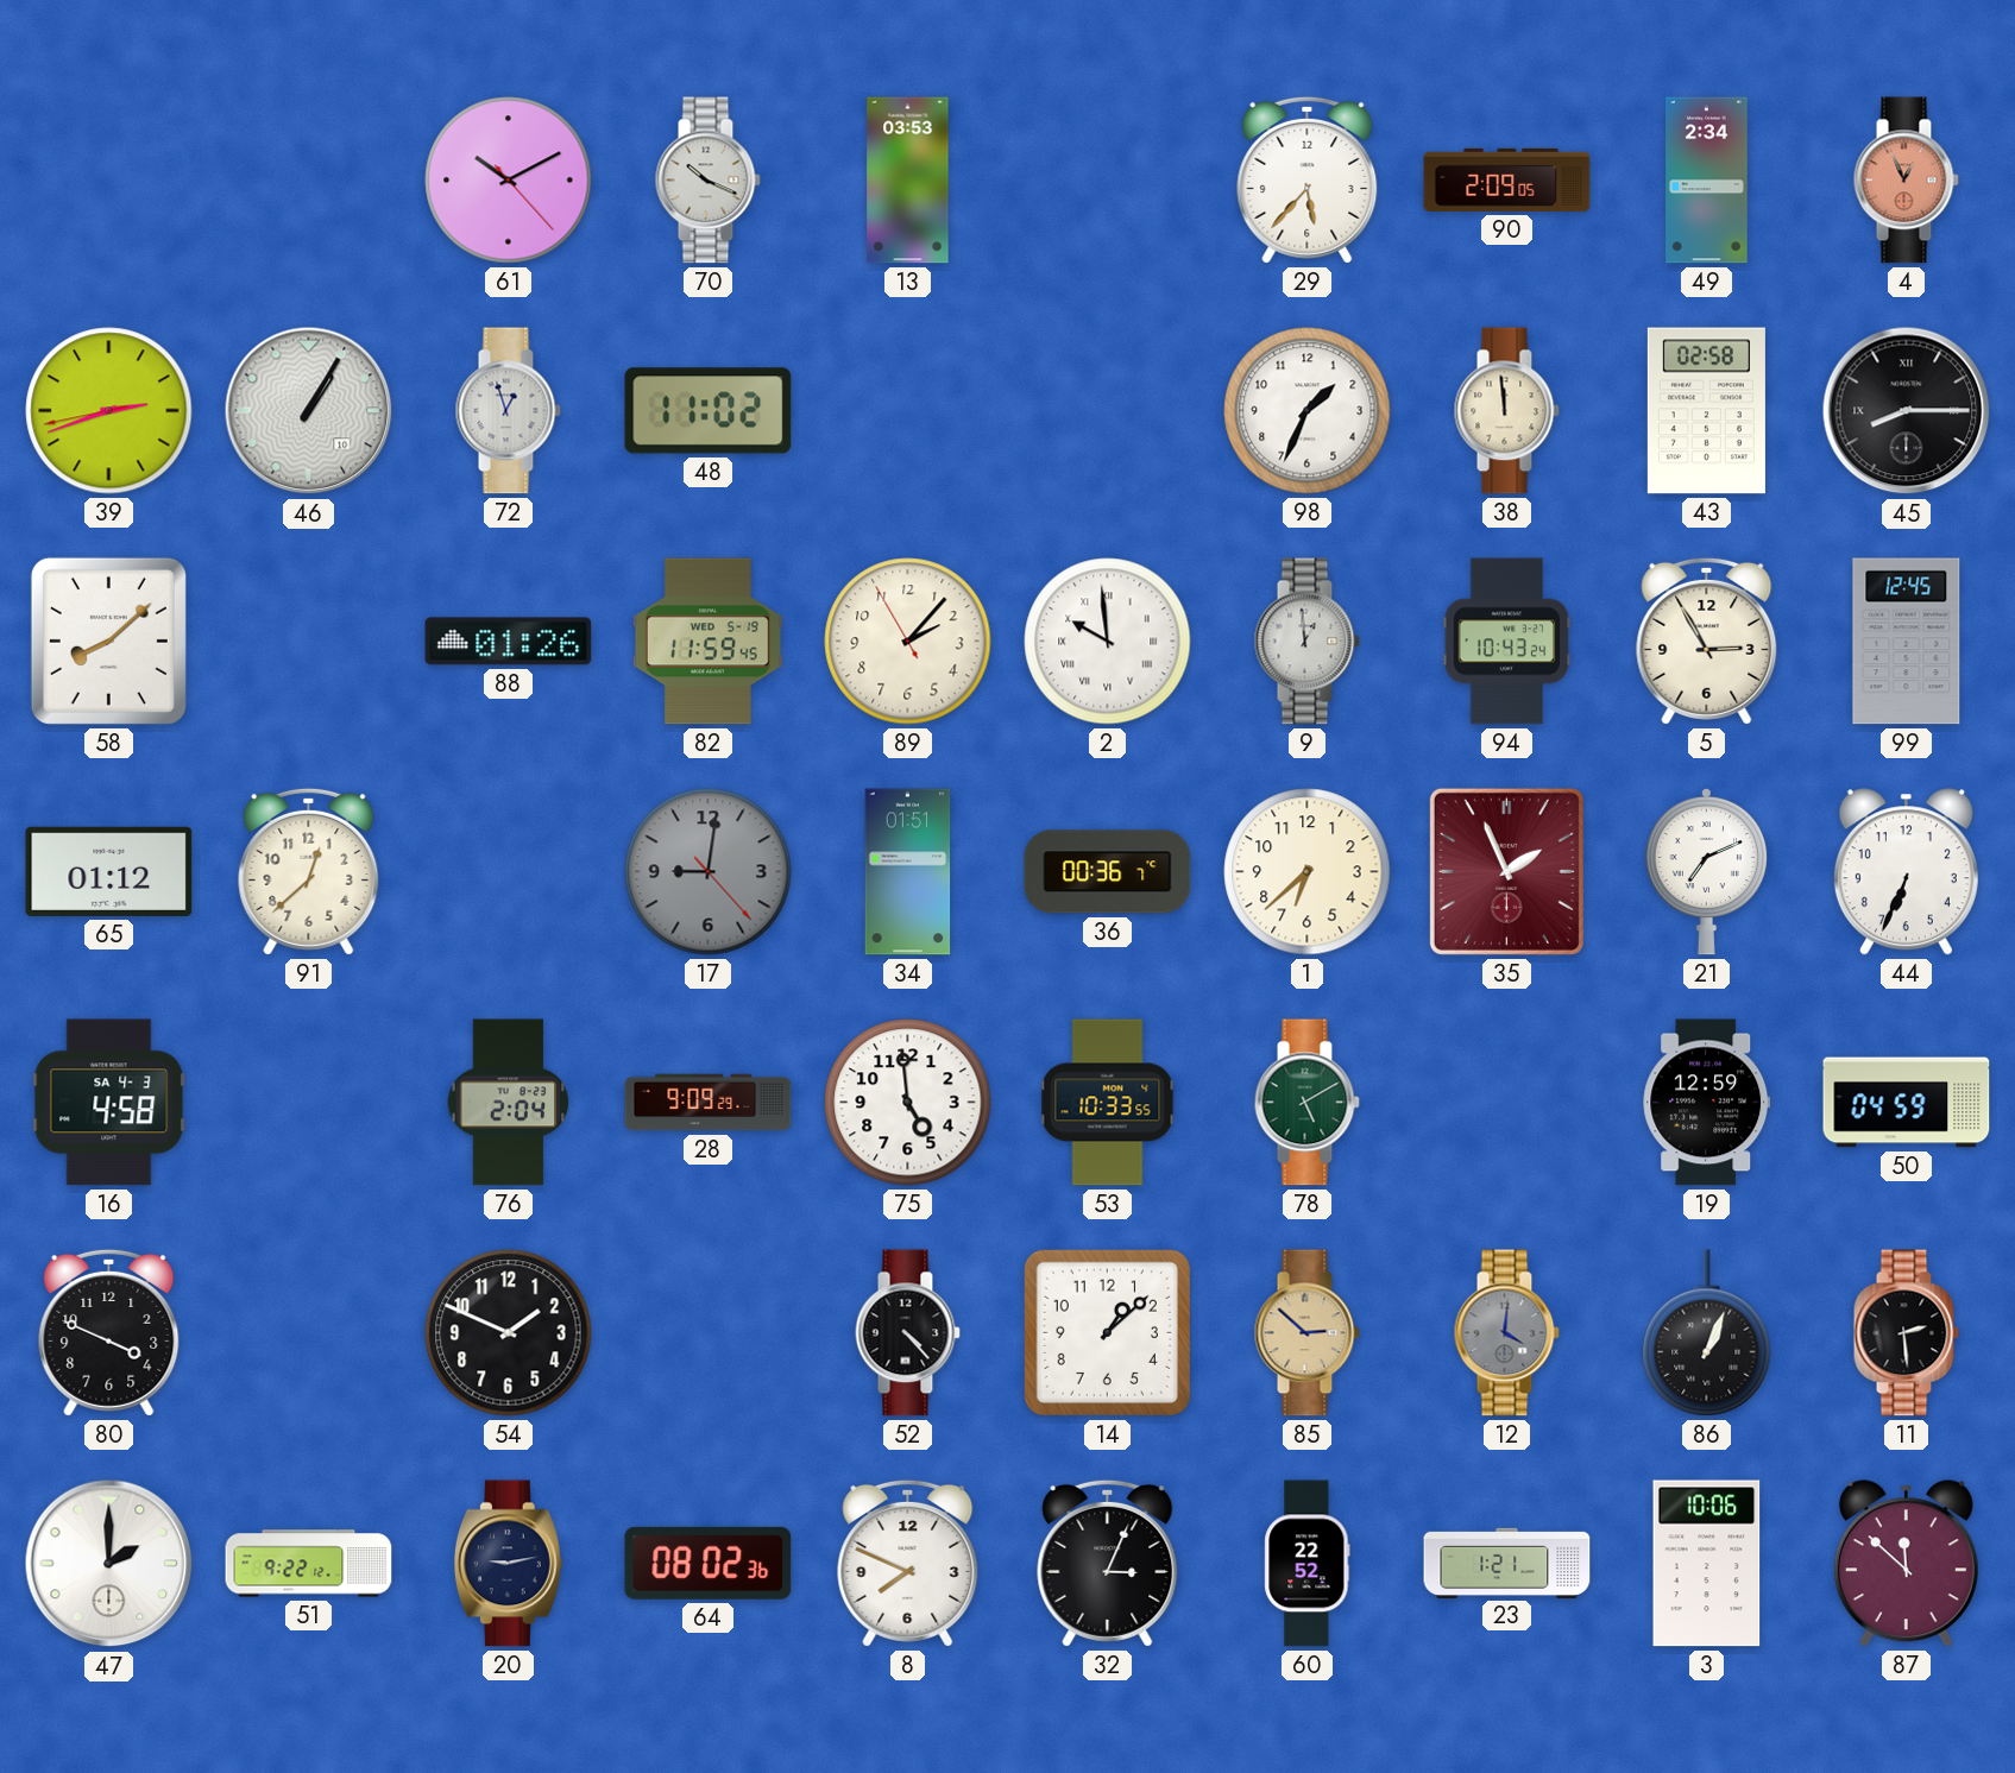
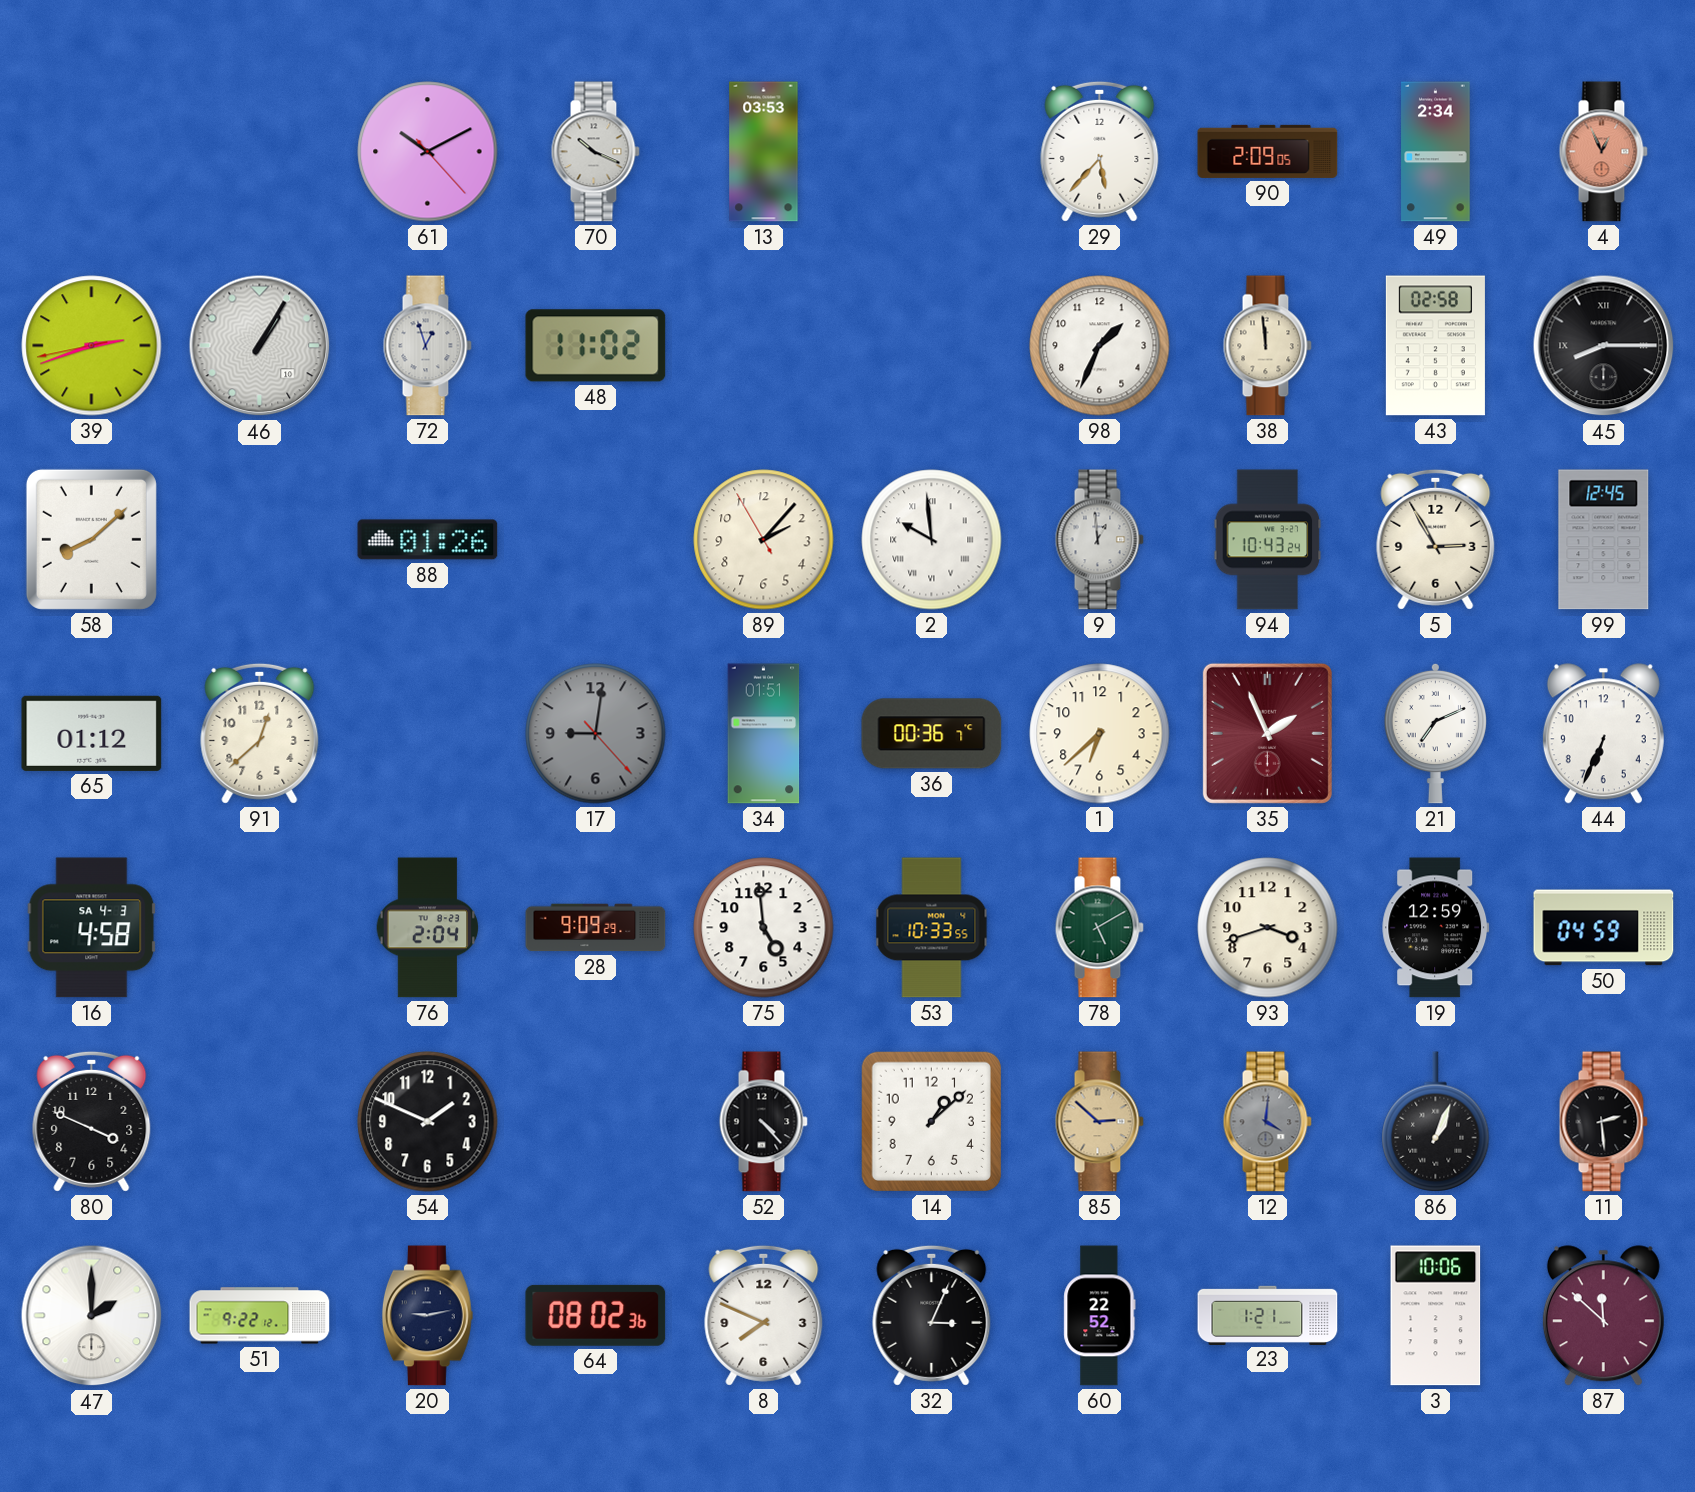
82: 11:59 -> none (707, 642)
93: none -> 3:42 (1268, 928)
